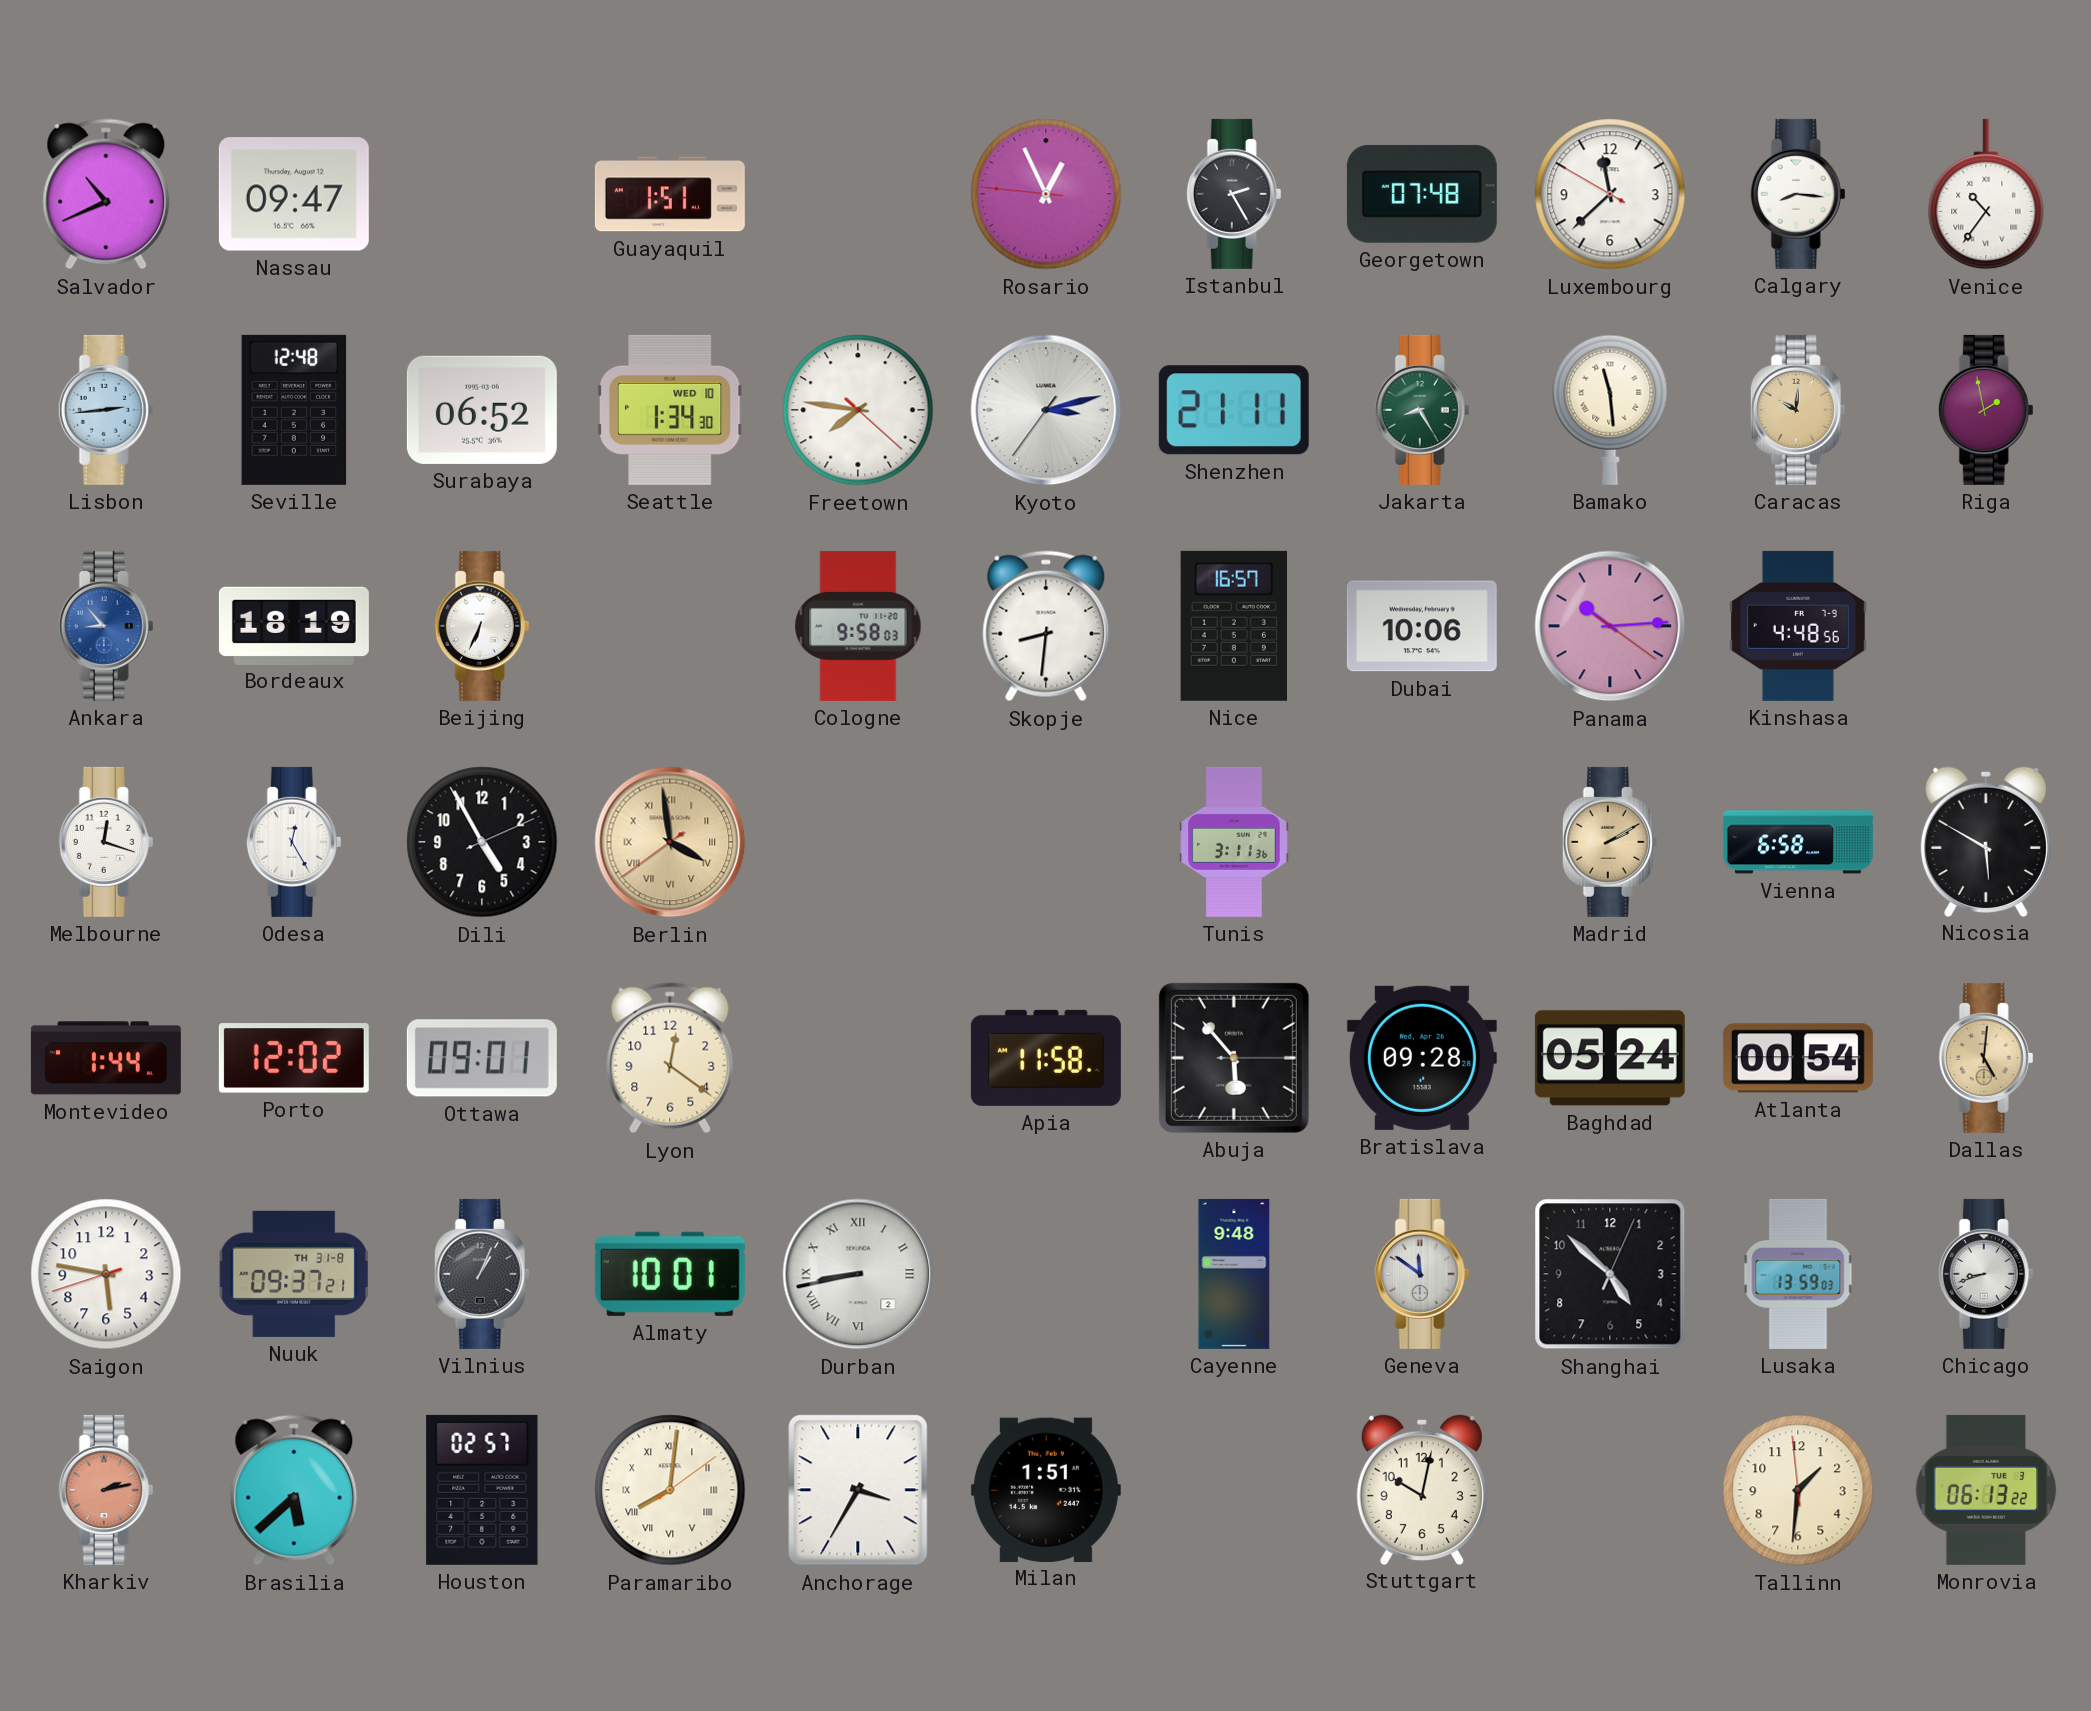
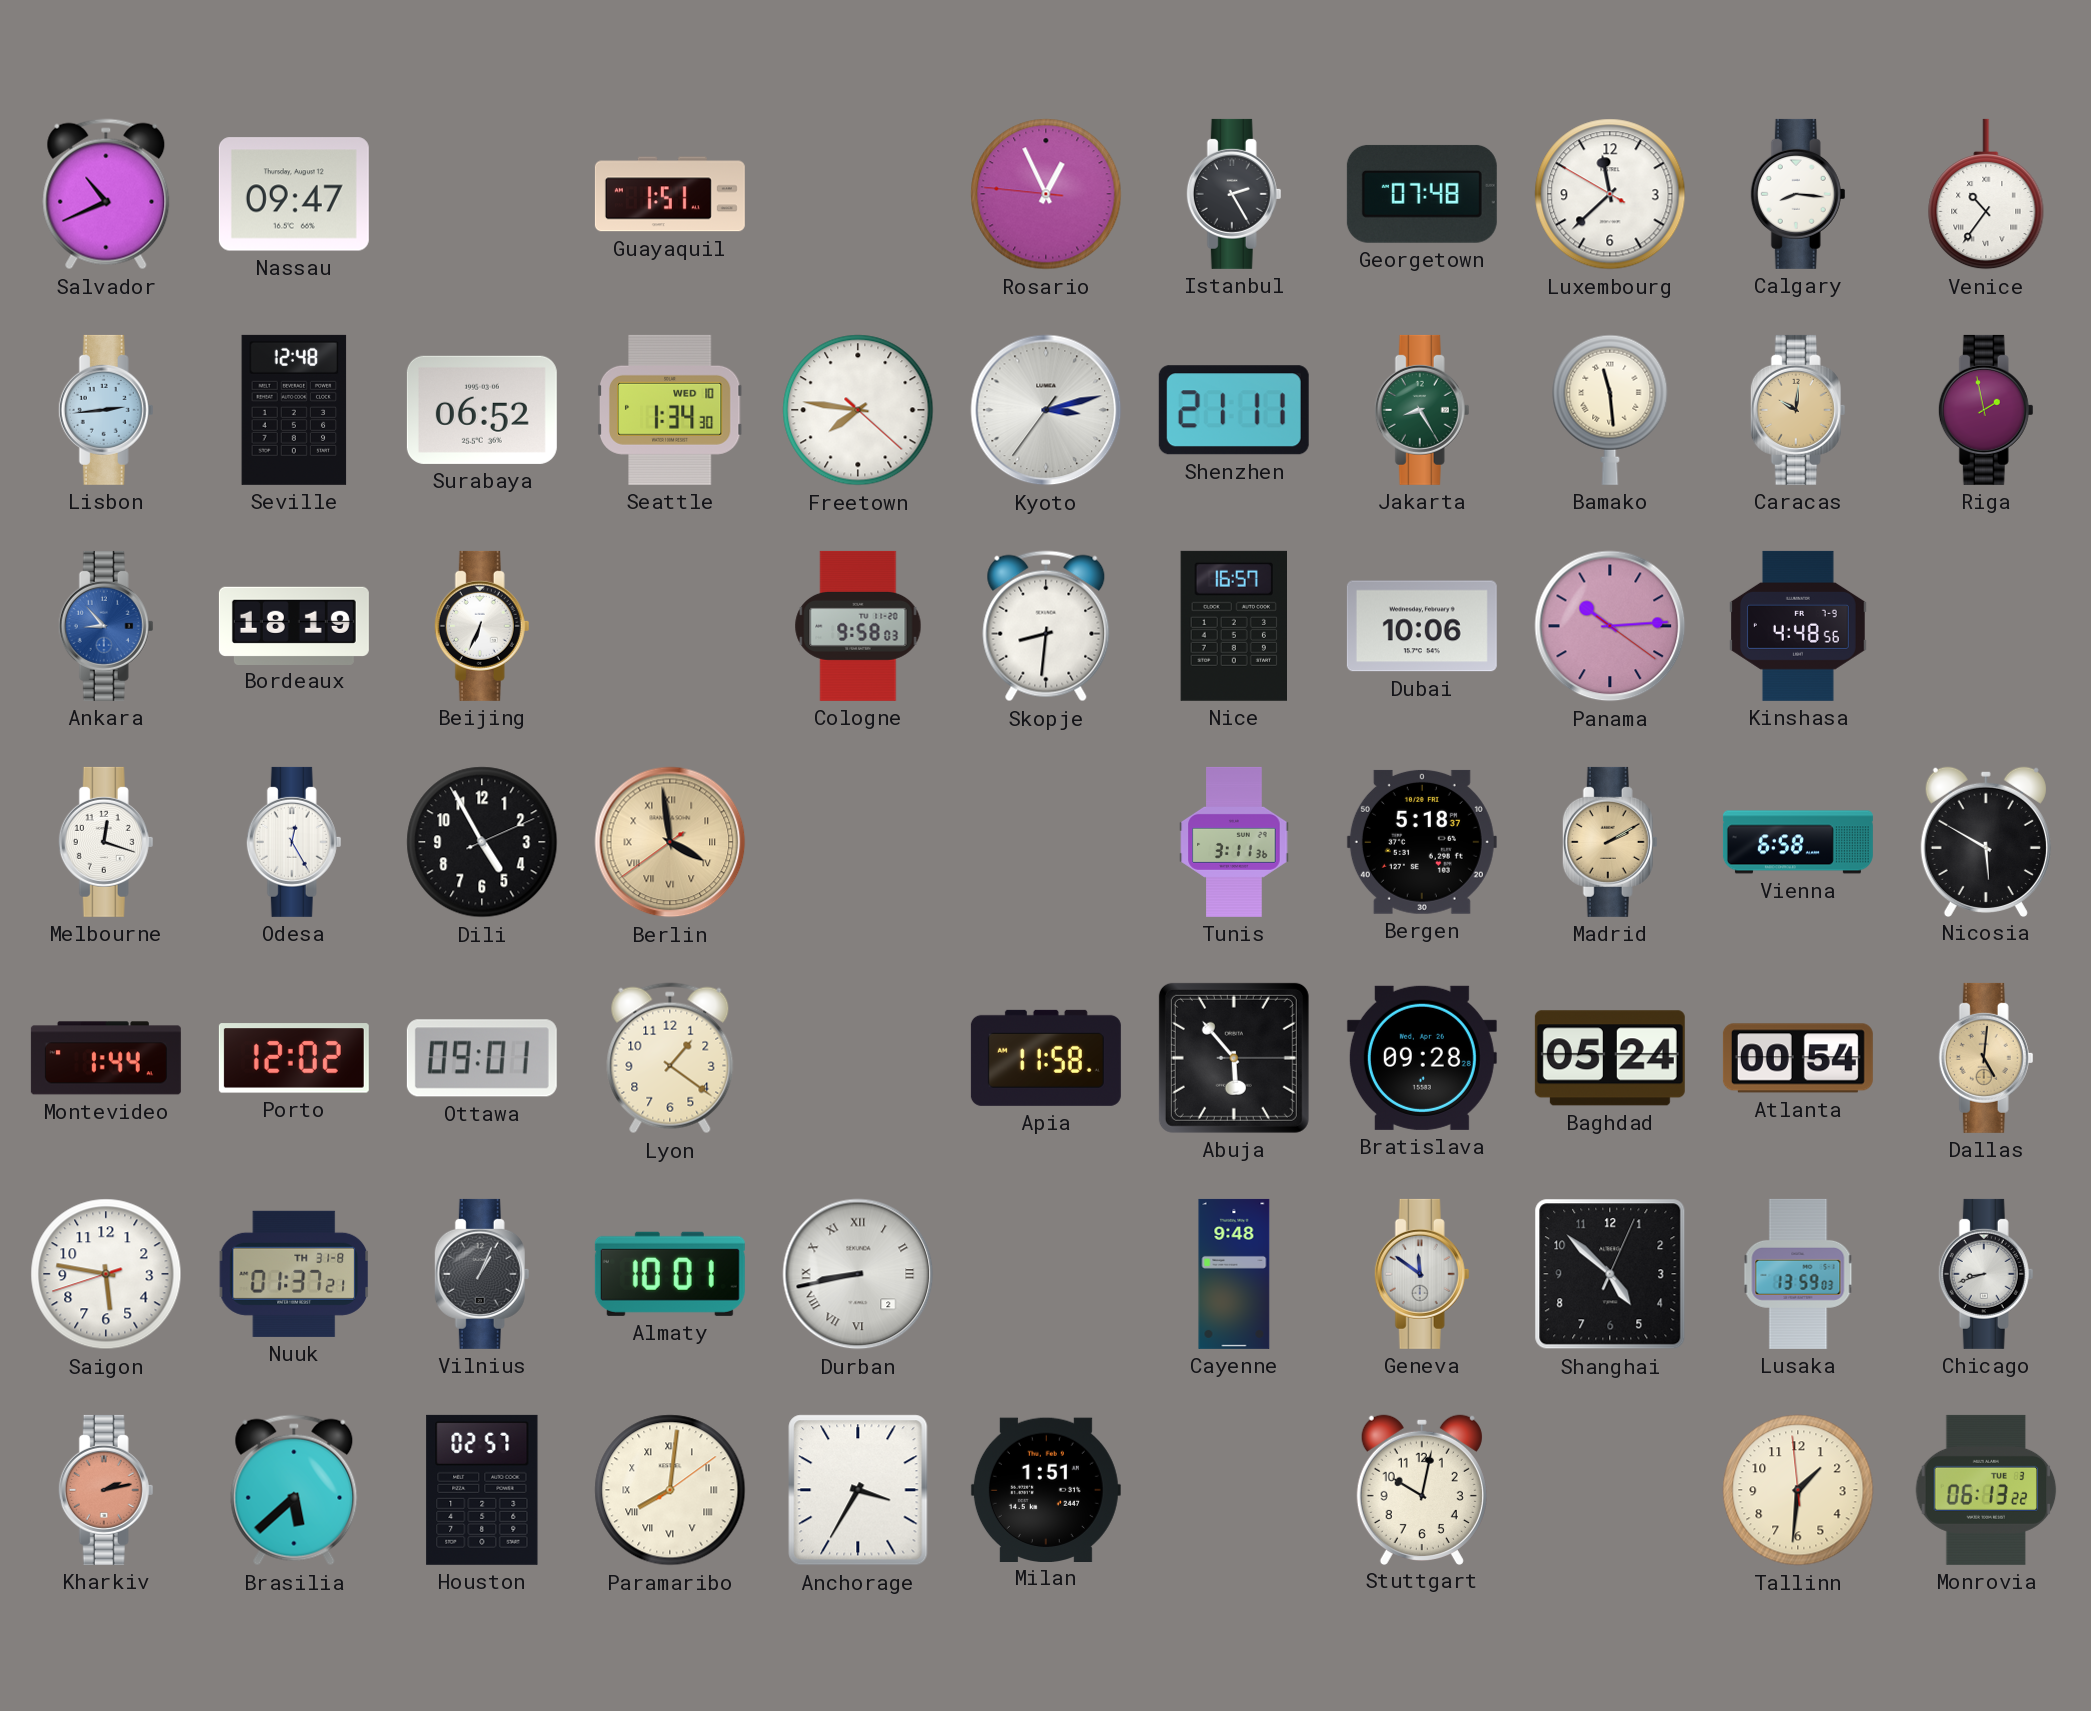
Bergen: none -> 5:18 (1422, 842)
Lyon: 12:21 -> 1:21 (670, 1058)
Nuuk: 09:37 -> 01:37 (293, 1274)
